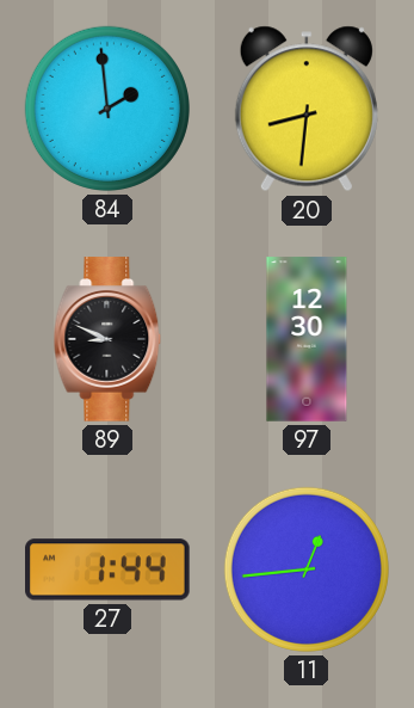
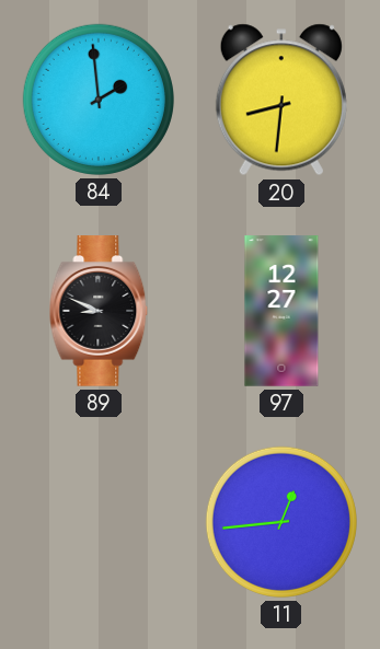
97: 12:30 -> 12:27 (281, 311)
27: 1:44 -> none (109, 570)
